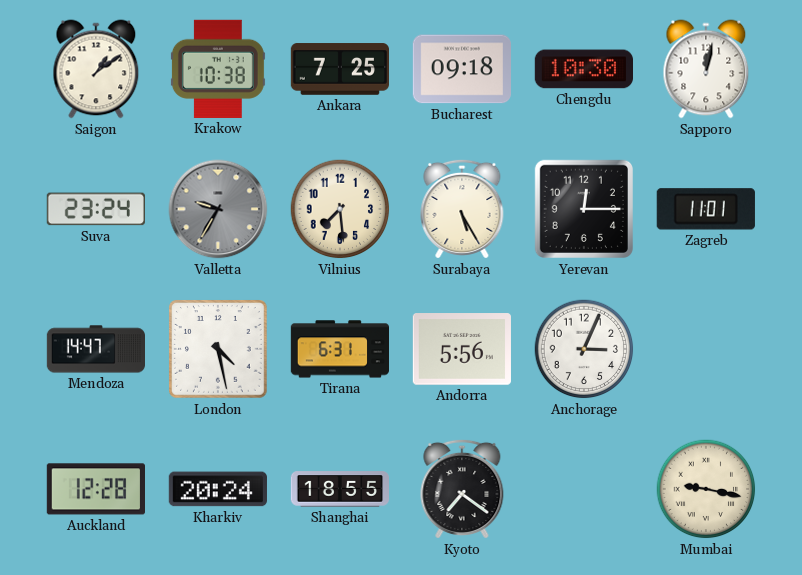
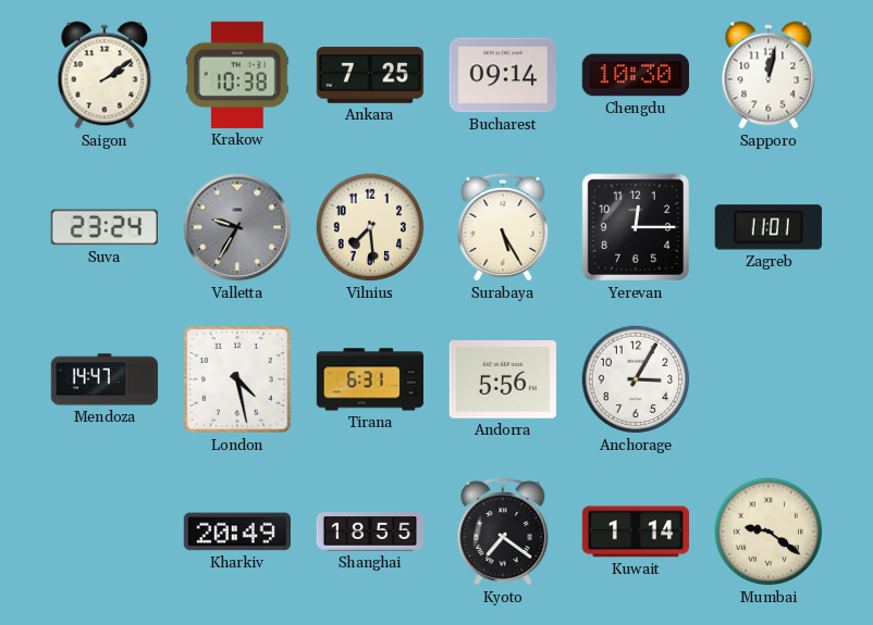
Saigon: 1:09 -> 2:09 (104, 75)
Bucharest: 09:18 -> 09:14 (503, 75)
Anchorage: 3:04 -> 3:05 (636, 379)
Auckland: 12:28 -> none (95, 489)
Kharkiv: 20:24 -> 20:49 (237, 532)
Kuwait: none -> 1:14 (635, 532)
Mumbai: 9:17 -> 9:21 (769, 532)
